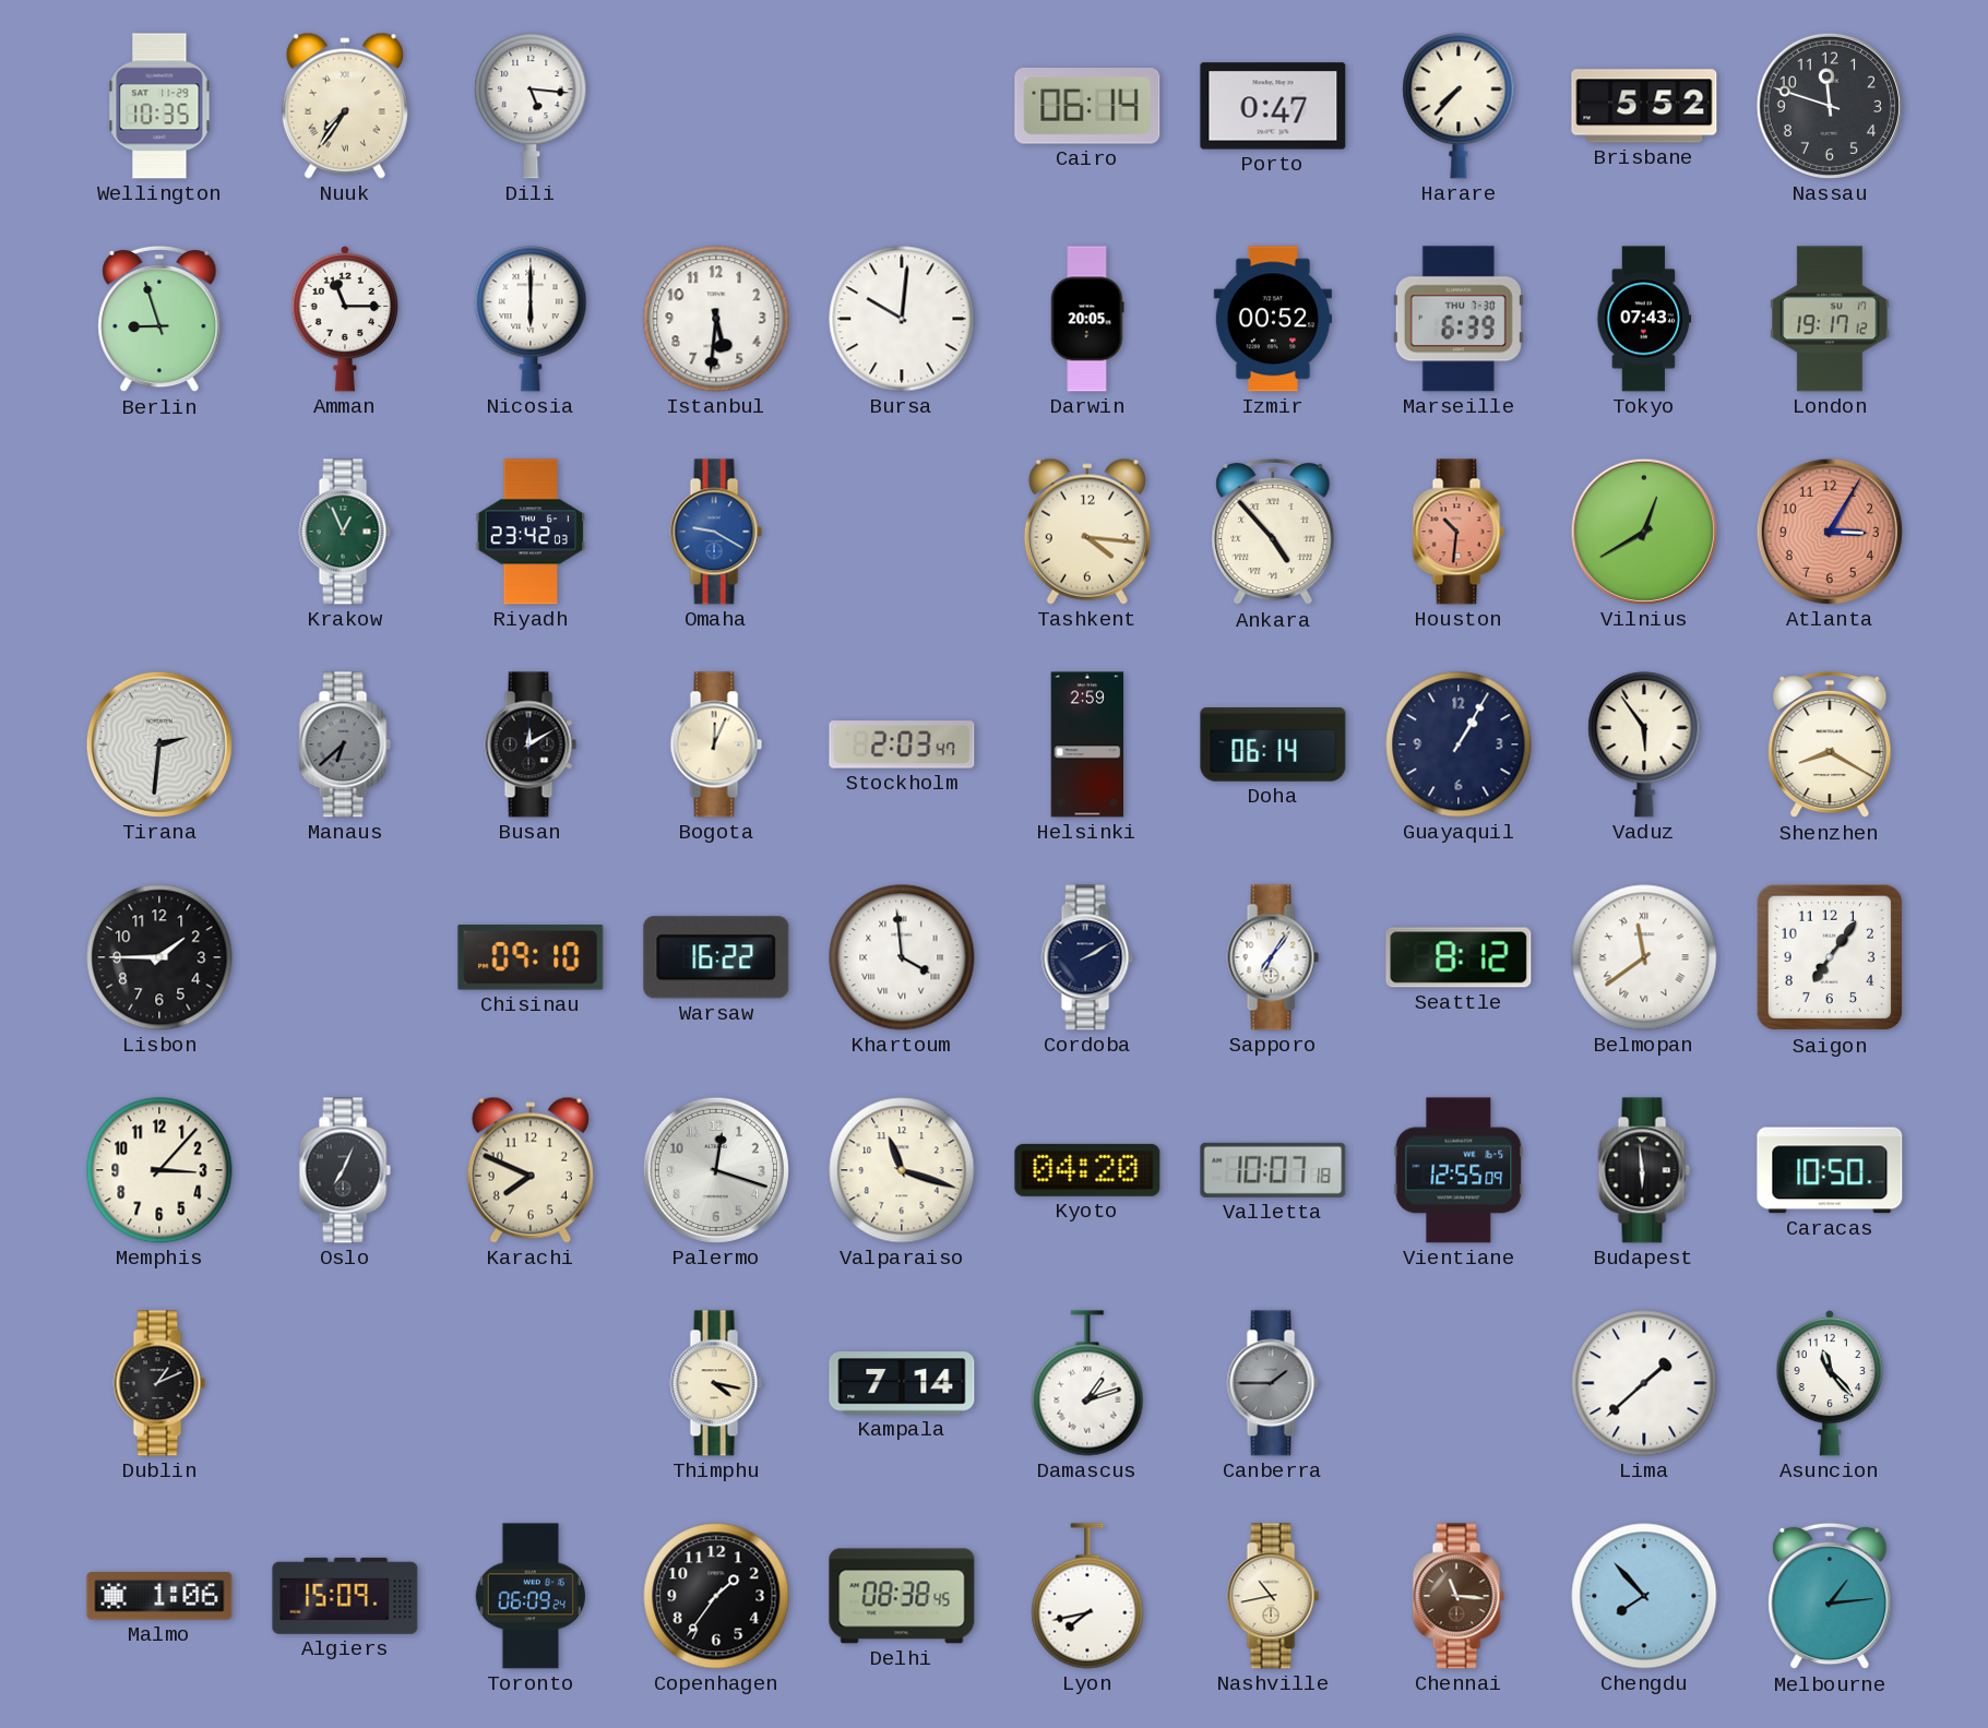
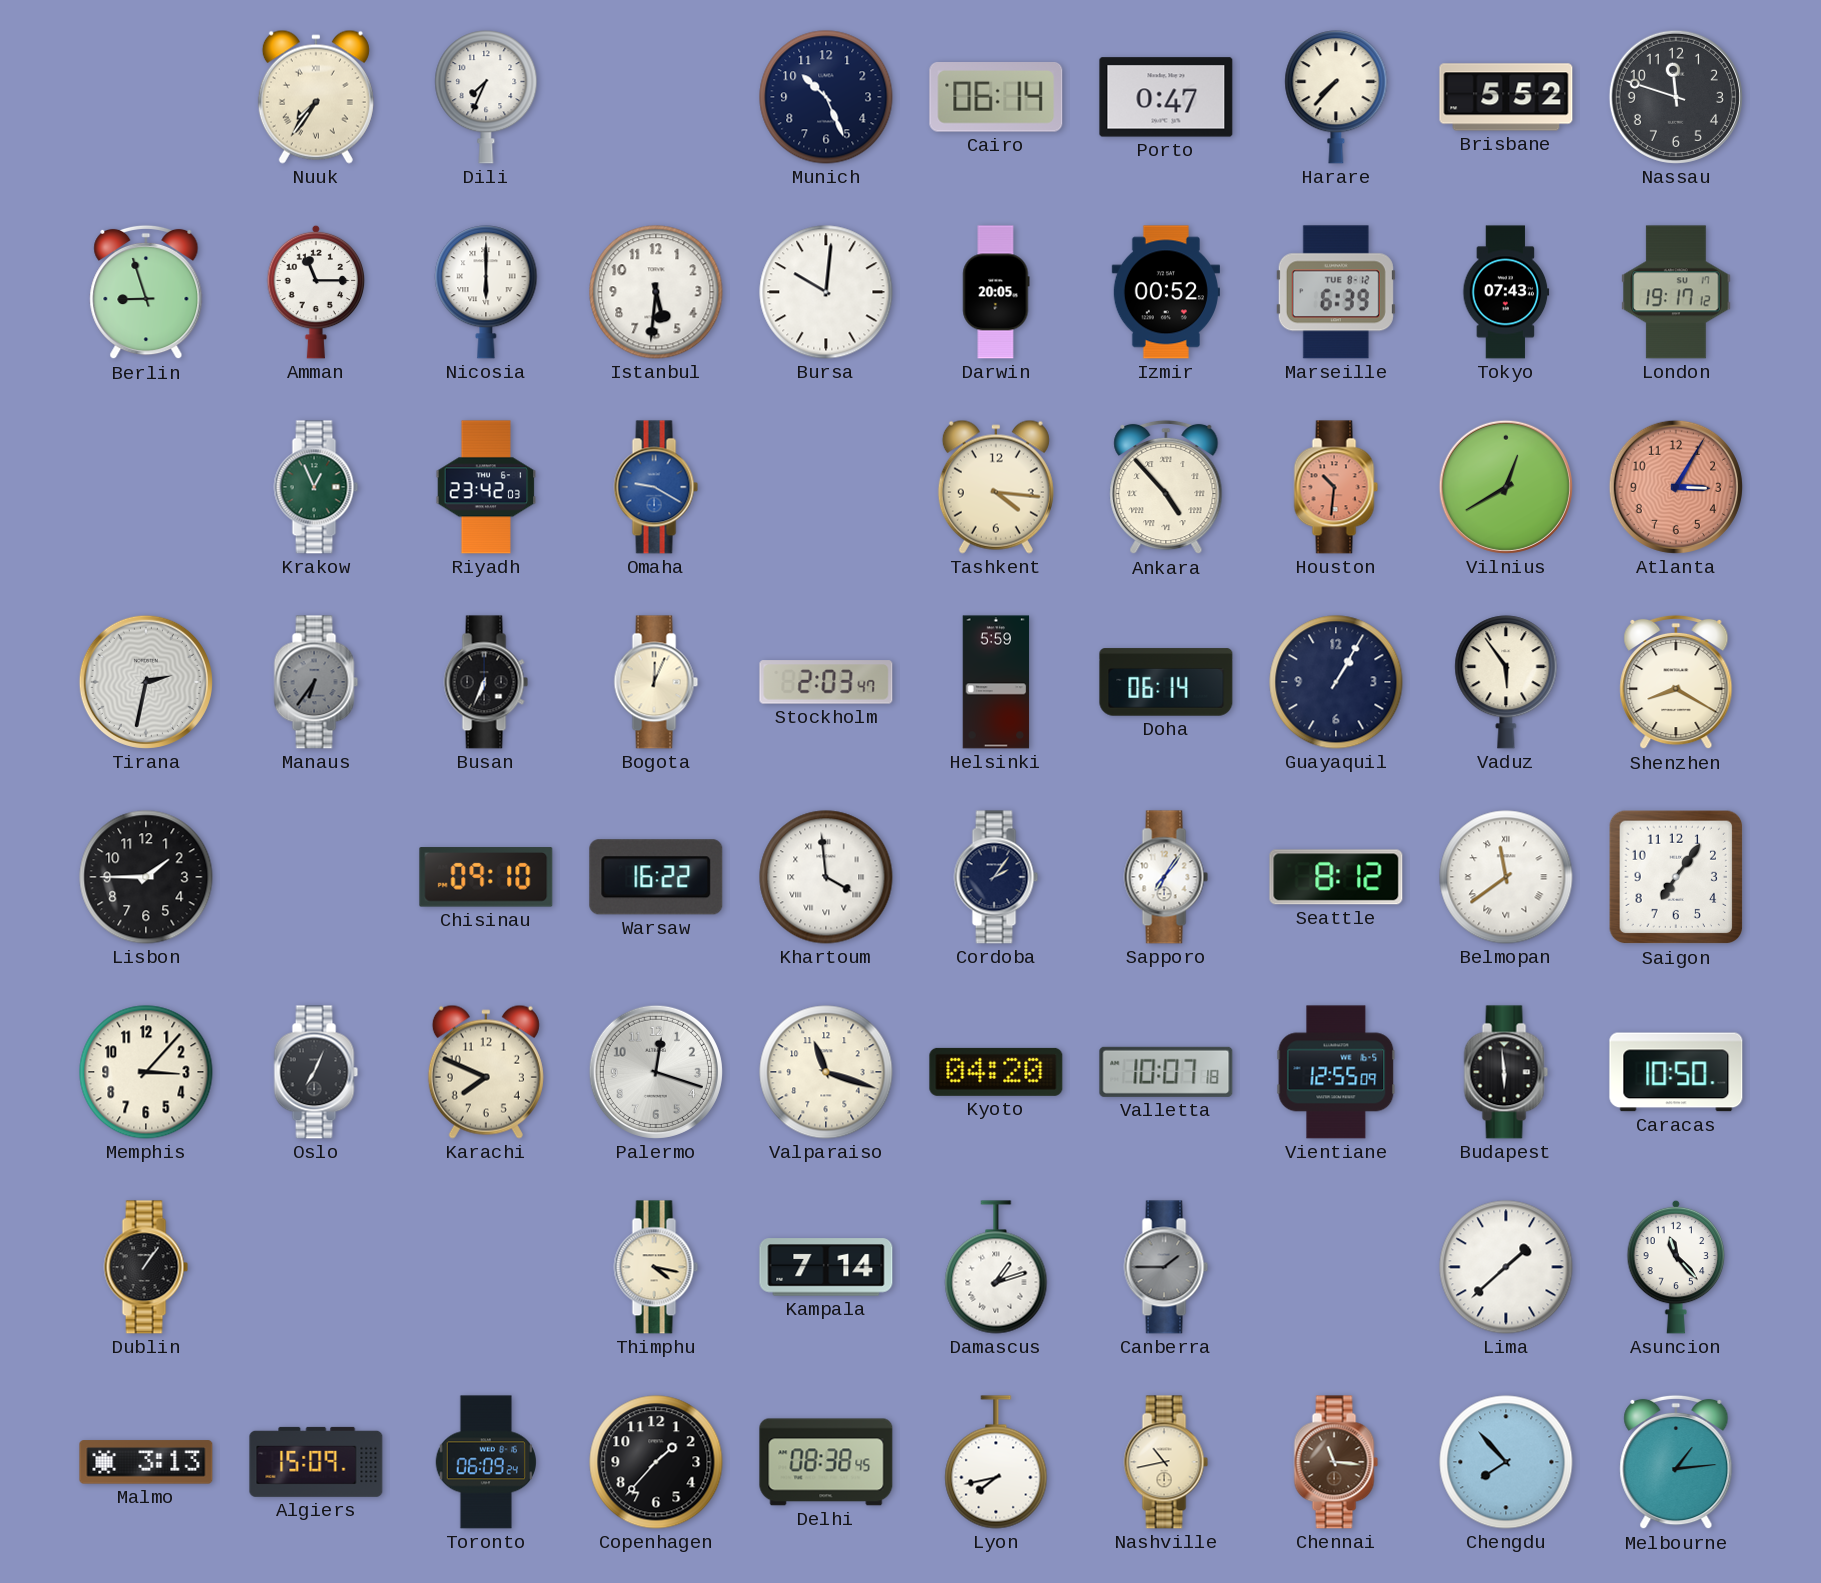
Wellington: 10:35 -> none (159, 106)
Dili: 5:16 -> 7:34 (486, 97)
Munich: none -> 10:26 (826, 97)
Marseille date: THU 7-30 -> TUE 8-12 (1336, 292)
Tirana: 2:31 -> 2:32 (146, 682)
Manaus: 6:38 -> 6:36 (316, 682)
Busan: 12:10 -> 6:34 (486, 682)
Helsinki: 2:59 -> 5:59 (996, 682)
Cordoba: 2:10 -> 2:06 (996, 877)
Dublin: 1:11 -> 1:06 (146, 1267)
Malmo: 1:06 -> 3:13 (146, 1462)
Copenhagen: 1:36 -> 1:37 (656, 1462)
